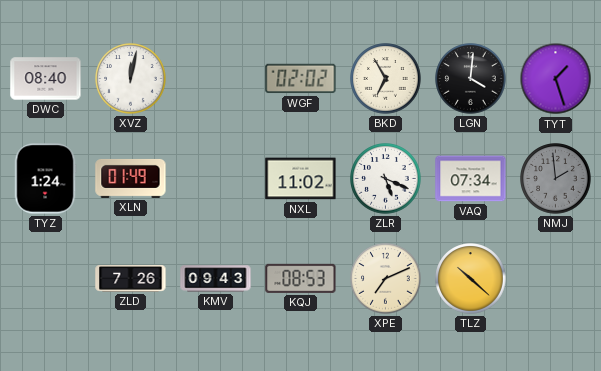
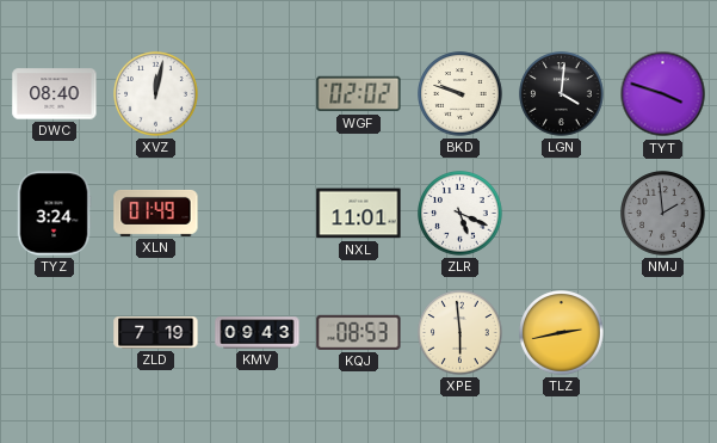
BKD: 6:55 -> 9:48 (461, 94)
TYT: 1:27 -> 3:48 (663, 94)
TYZ: 1:24 -> 3:24 (54, 214)
NXL: 11:02 -> 11:01 (359, 214)
VAQ: 07:34 -> none (471, 179)
ZLD: 7:26 -> 7:19 (156, 333)
XPE: 7:11 -> 5:59 (461, 333)
TLZ: 10:22 -> 2:43 (562, 333)
